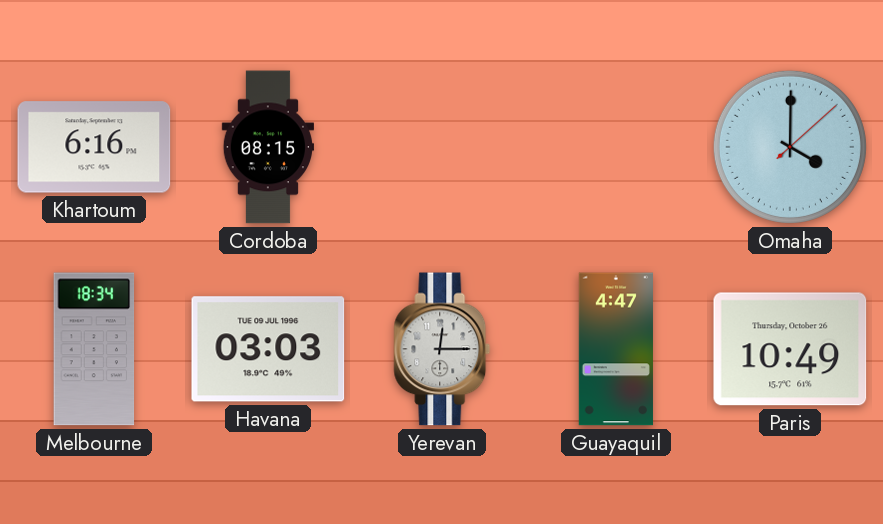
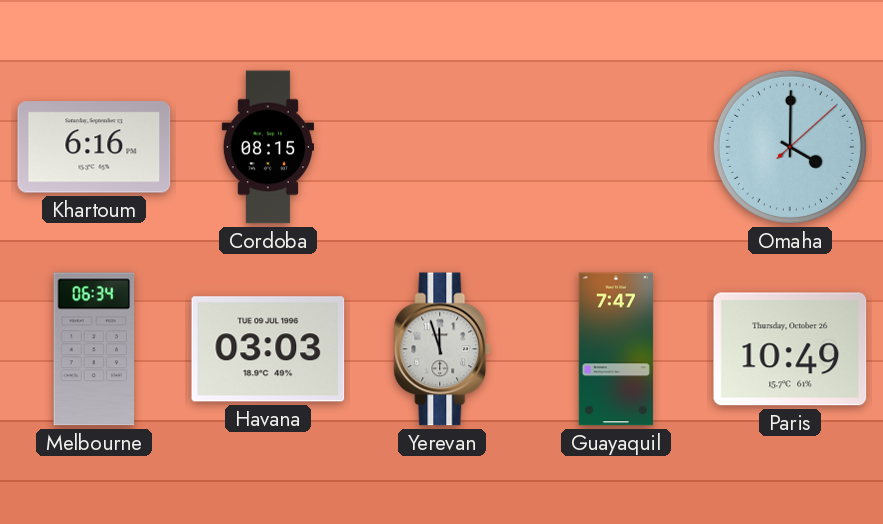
Melbourne: 18:34 -> 06:34 (94, 349)
Yerevan: 12:15 -> 11:57 (442, 349)
Guayaquil: 4:47 -> 7:47 (616, 349)
